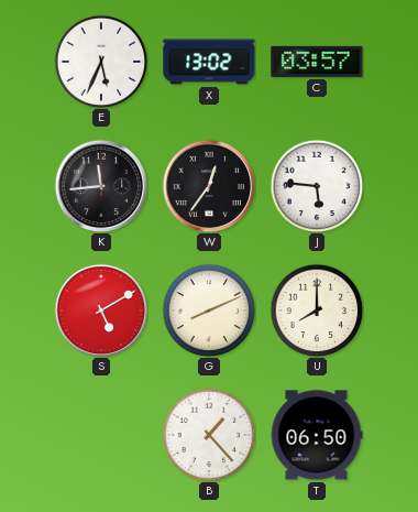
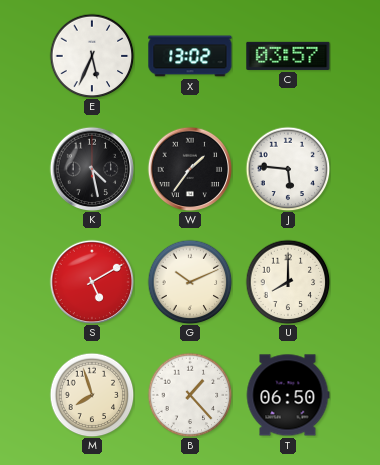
K: 11:44 -> 4:28 (92, 169)
W: 12:36 -> 1:36 (190, 169)
G: 8:11 -> 10:11 (190, 282)
M: none -> 7:57 (92, 395)
